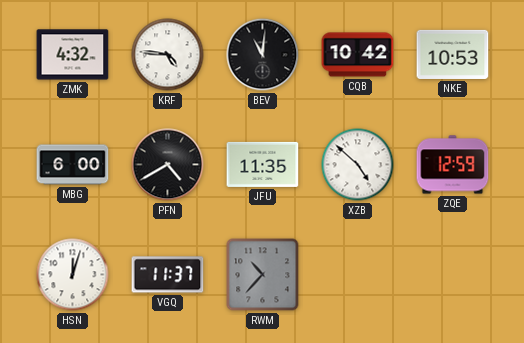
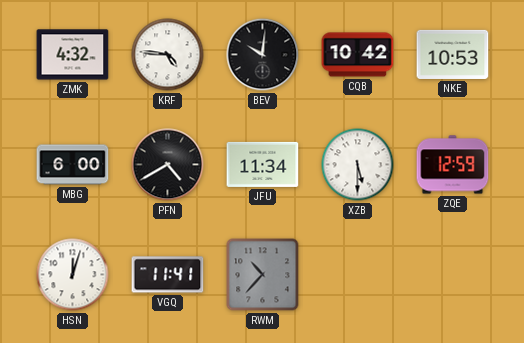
BEV: 11:01 -> 10:01 (263, 55)
JFU: 11:35 -> 11:34 (263, 164)
XZB: 4:52 -> 5:30 (358, 165)
VGQ: 11:37 -> 11:41 (168, 275)
